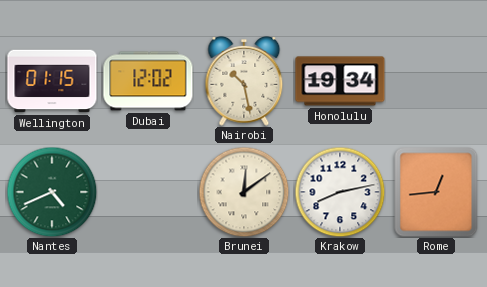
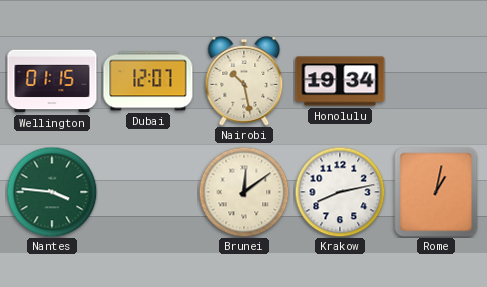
Dubai: 12:02 -> 12:07 (148, 81)
Nantes: 4:41 -> 3:46 (52, 192)
Rome: 12:44 -> 1:02 (436, 192)
